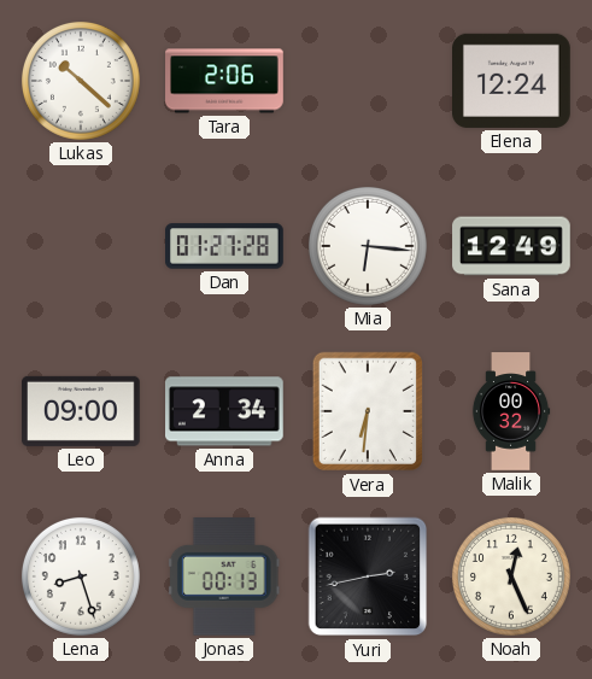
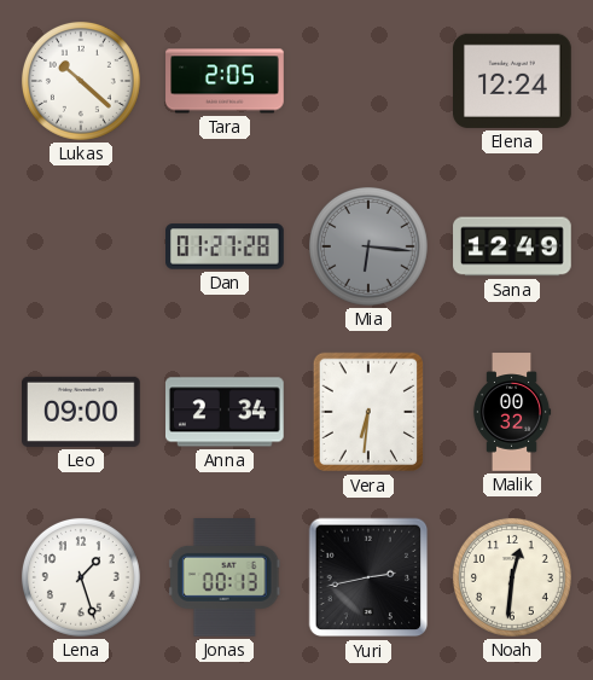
Tara: 2:06 -> 2:05 (225, 81)
Mia dial: white -> grey (368, 246)
Lena: 8:27 -> 1:27 (81, 577)
Noah: 12:26 -> 12:31 (512, 577)
